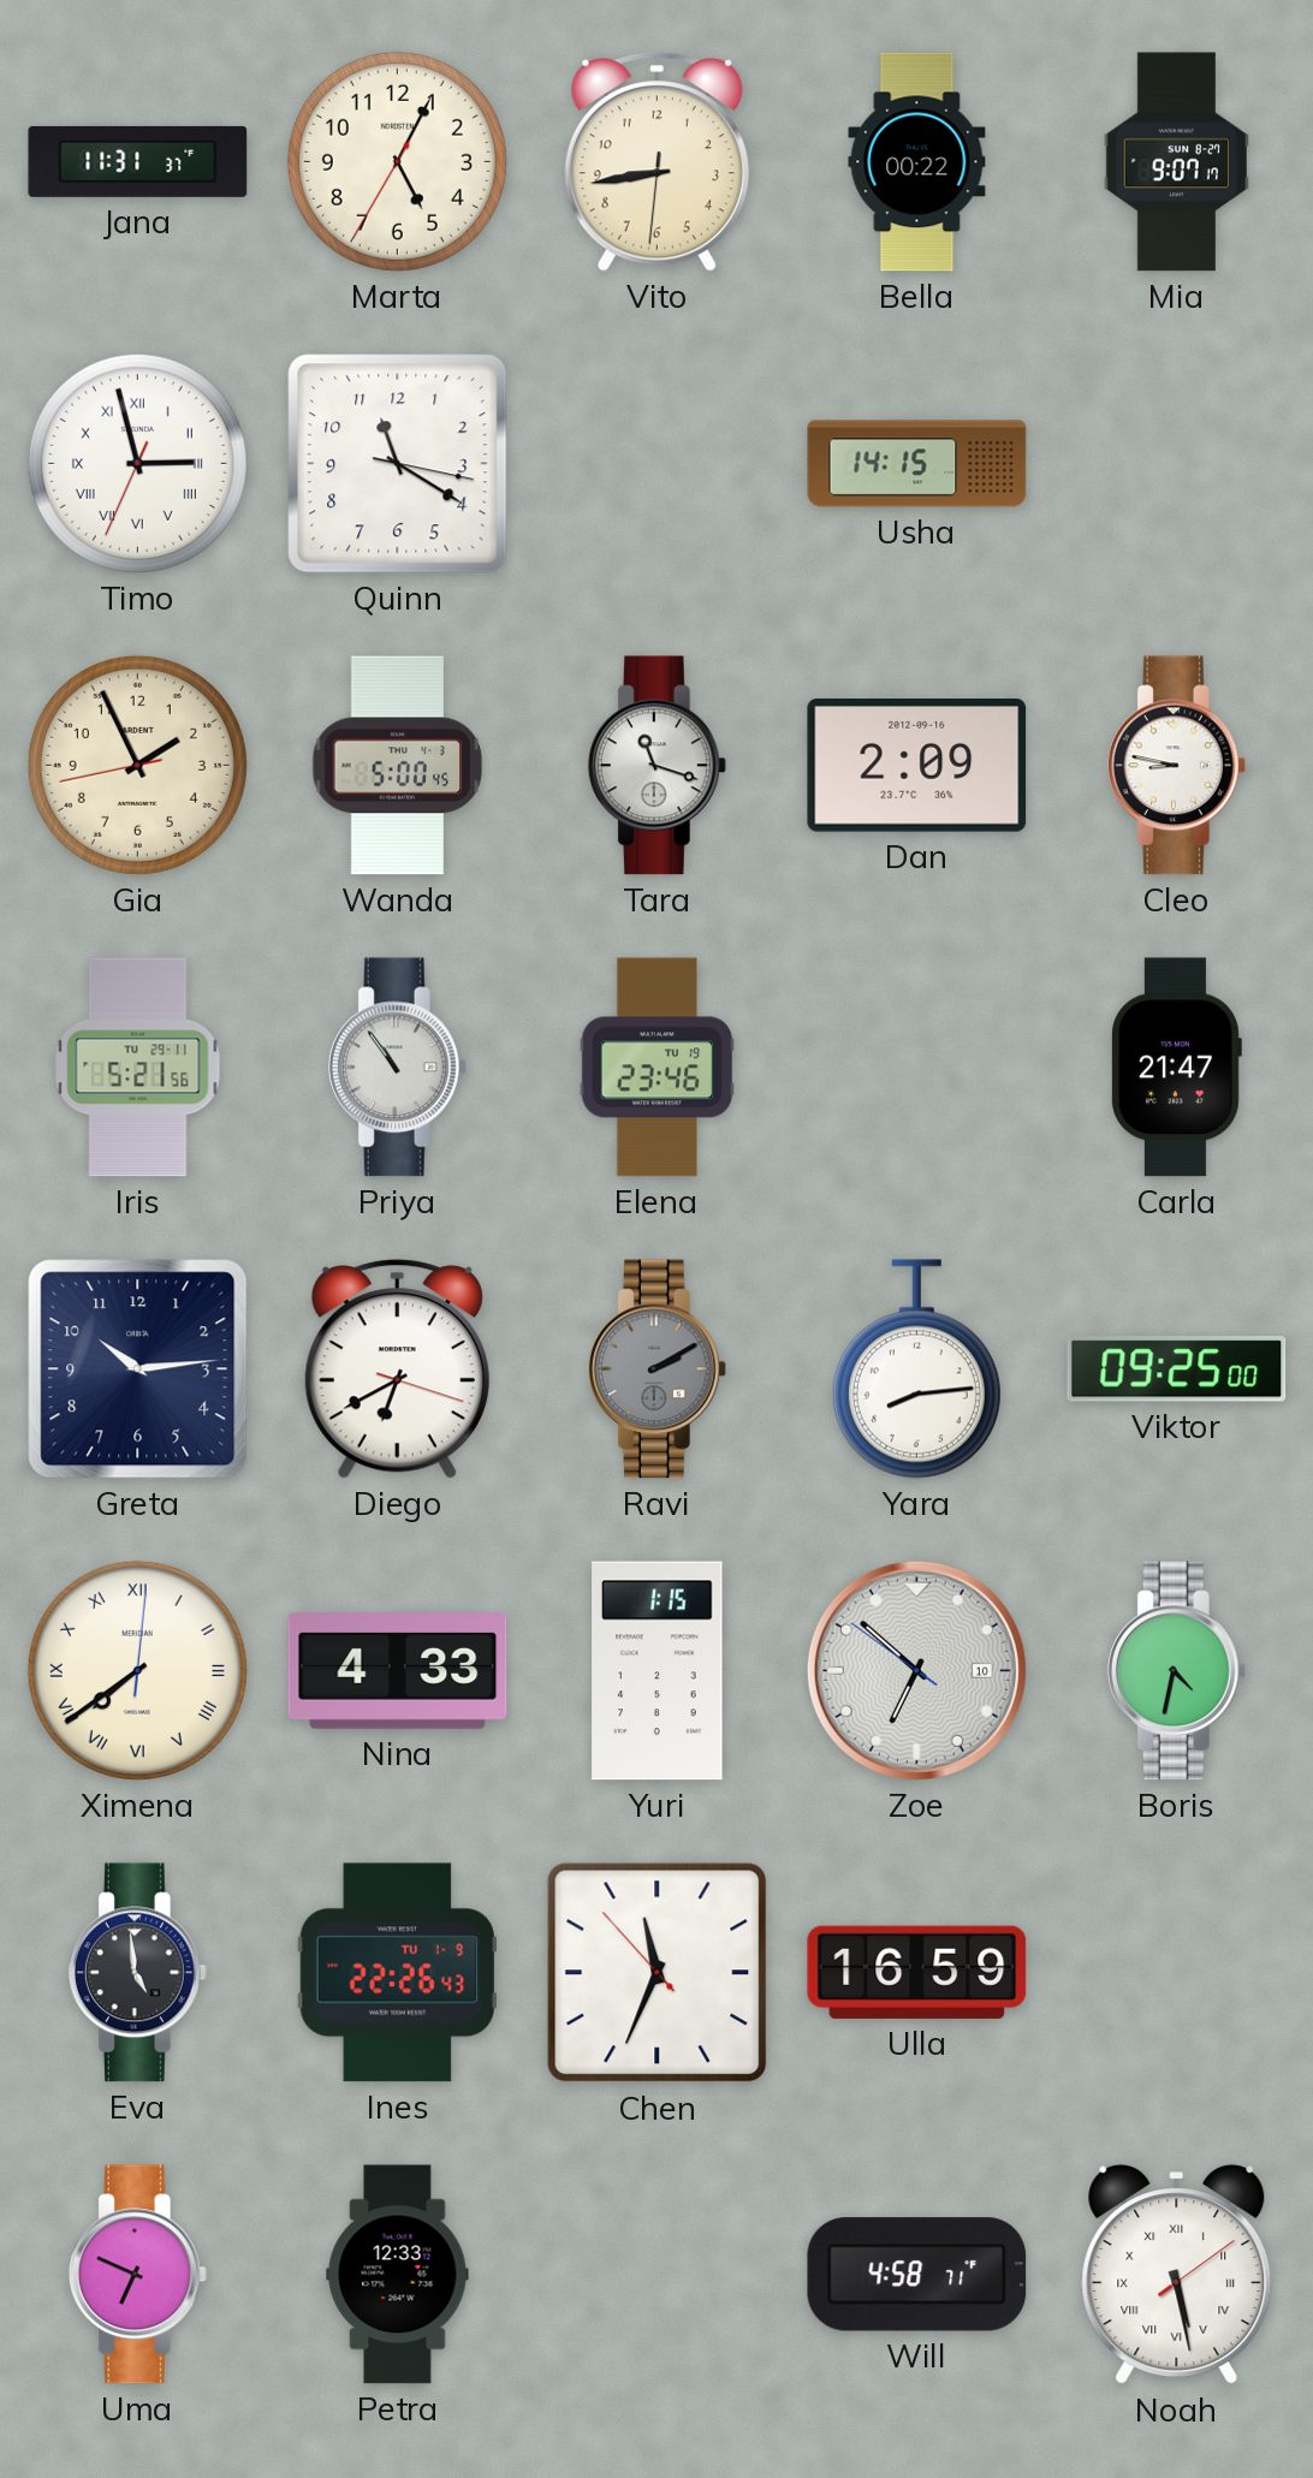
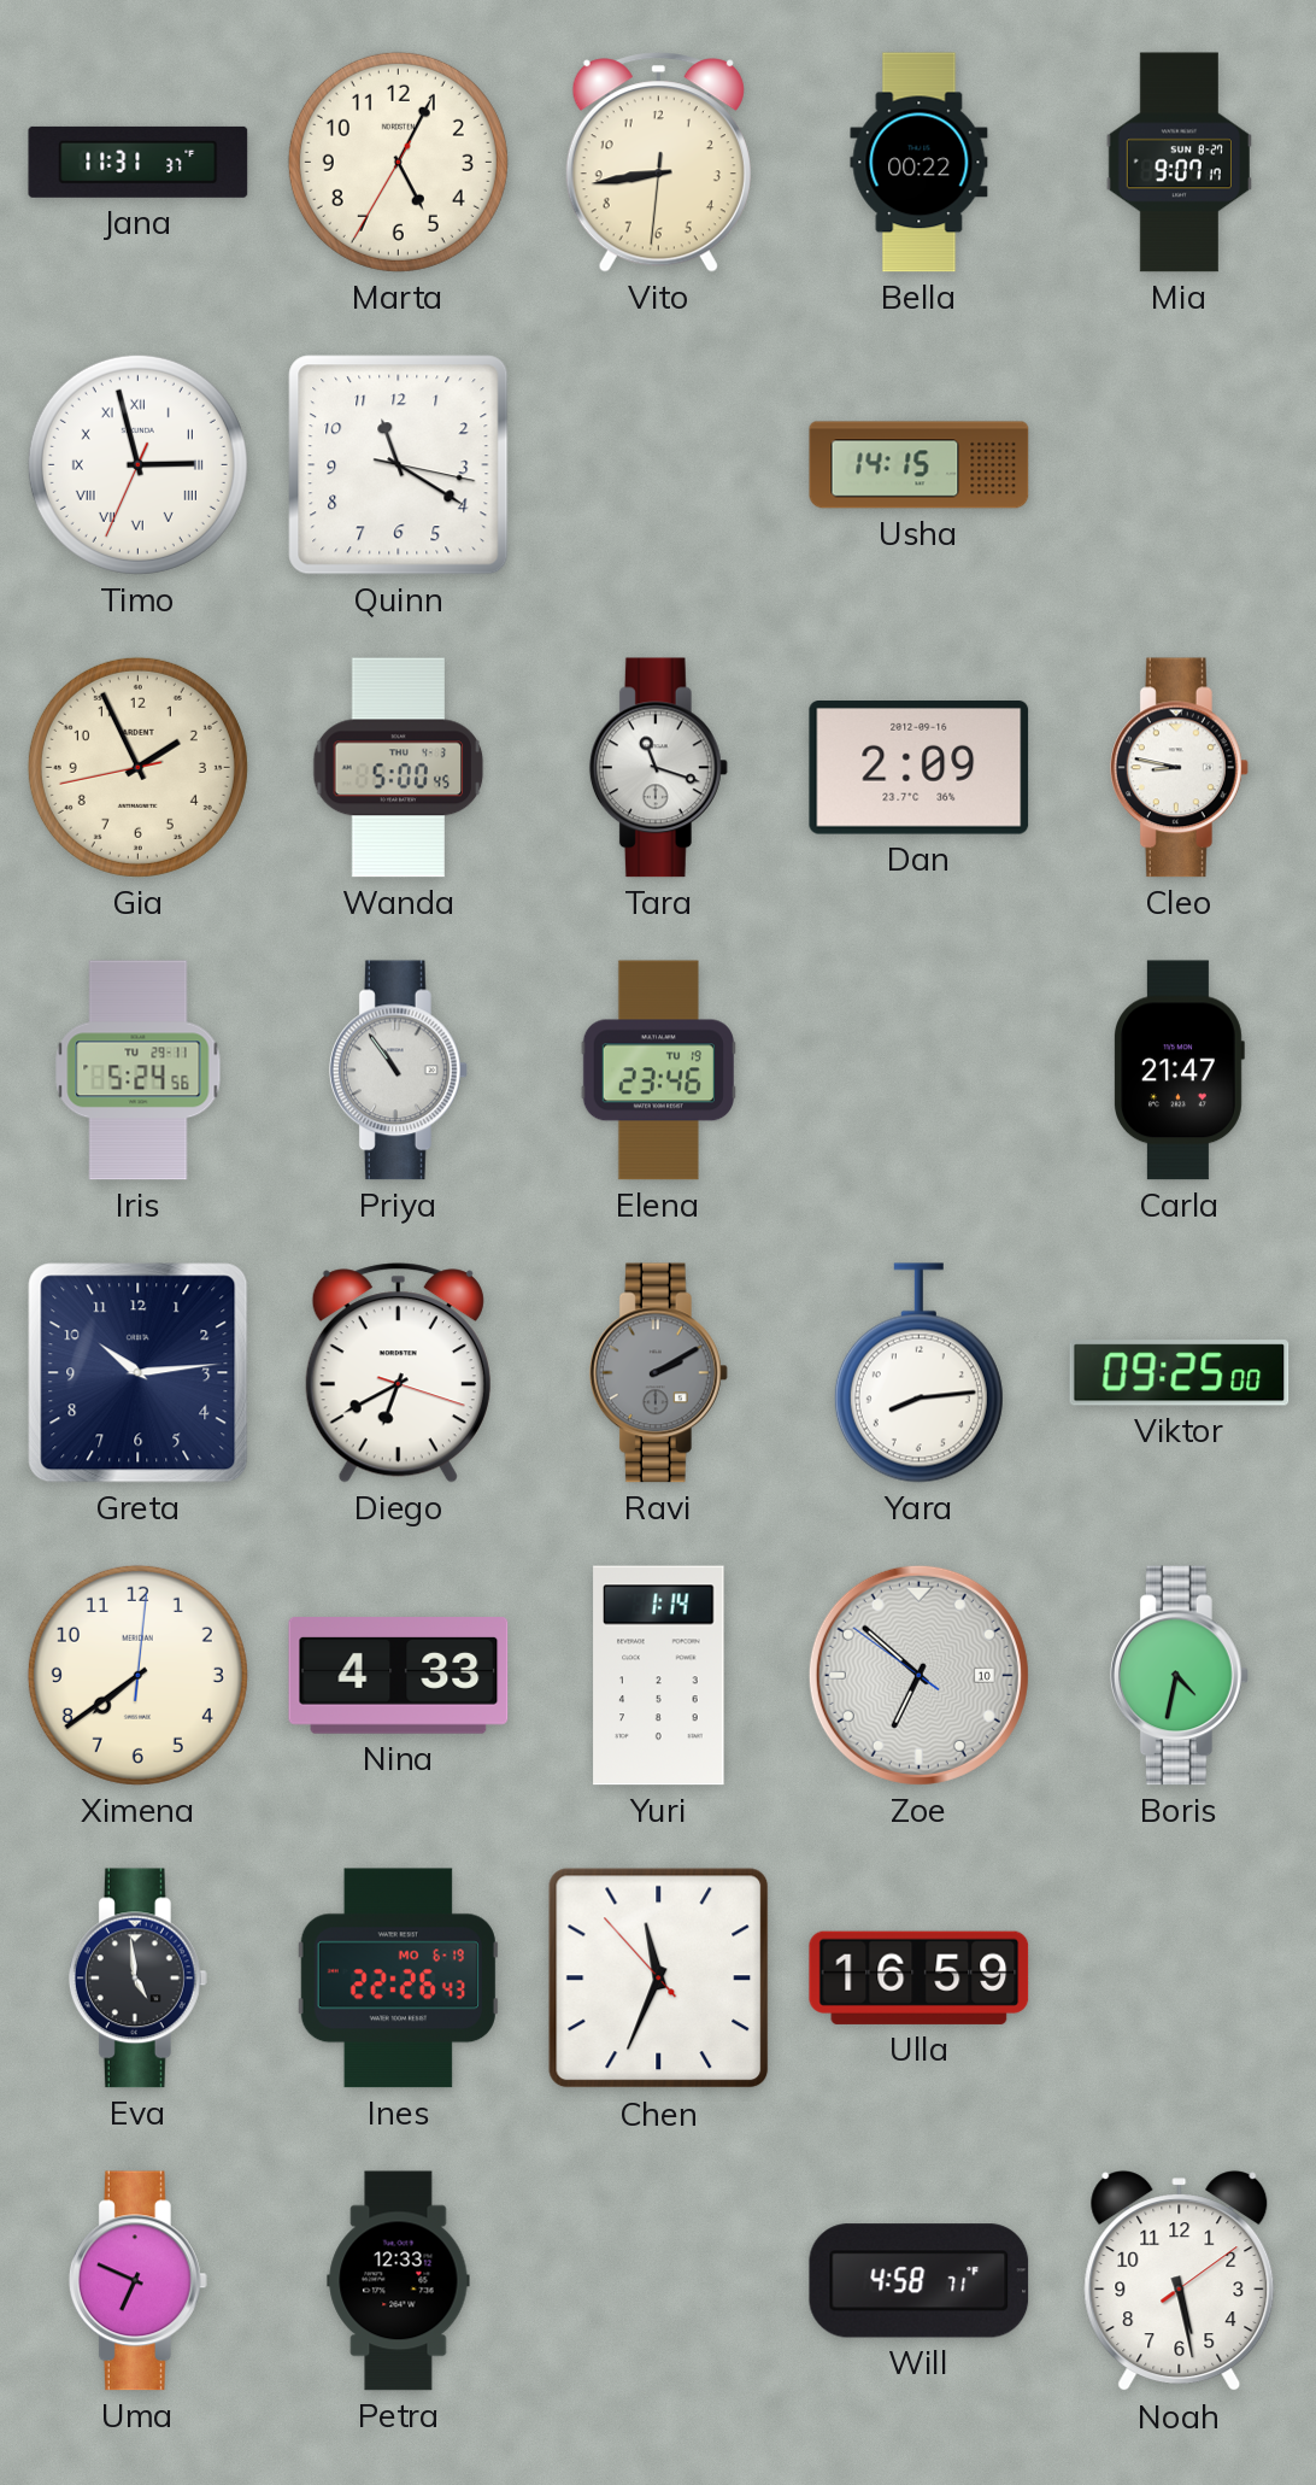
Iris: 5:21 -> 5:24 (139, 1071)
Ximena numerals: Roman -> Arabic (137, 1675)
Yuri: 1:15 -> 1:14 (659, 1676)
Ines date: TU 1-9 -> MO 6-19 (398, 1979)
Noah numerals: Roman -> Arabic (1180, 2281)
